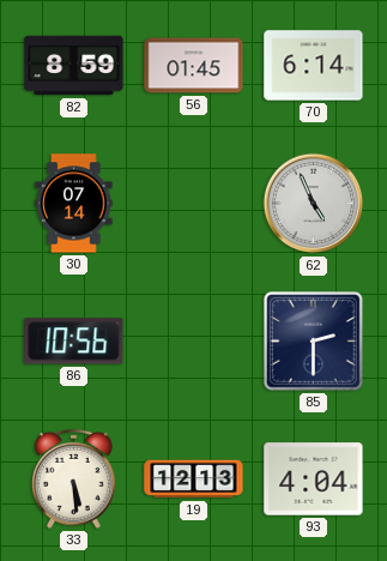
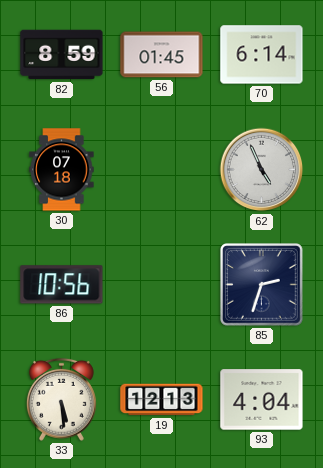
30: 07:14 -> 07:18 (62, 170)
85: 2:30 -> 2:33 (262, 285)
